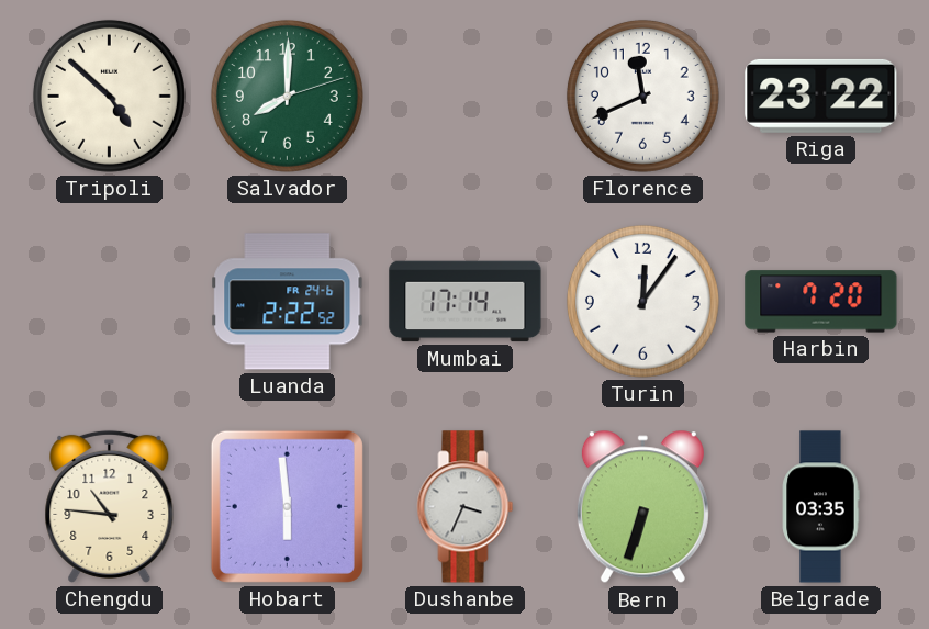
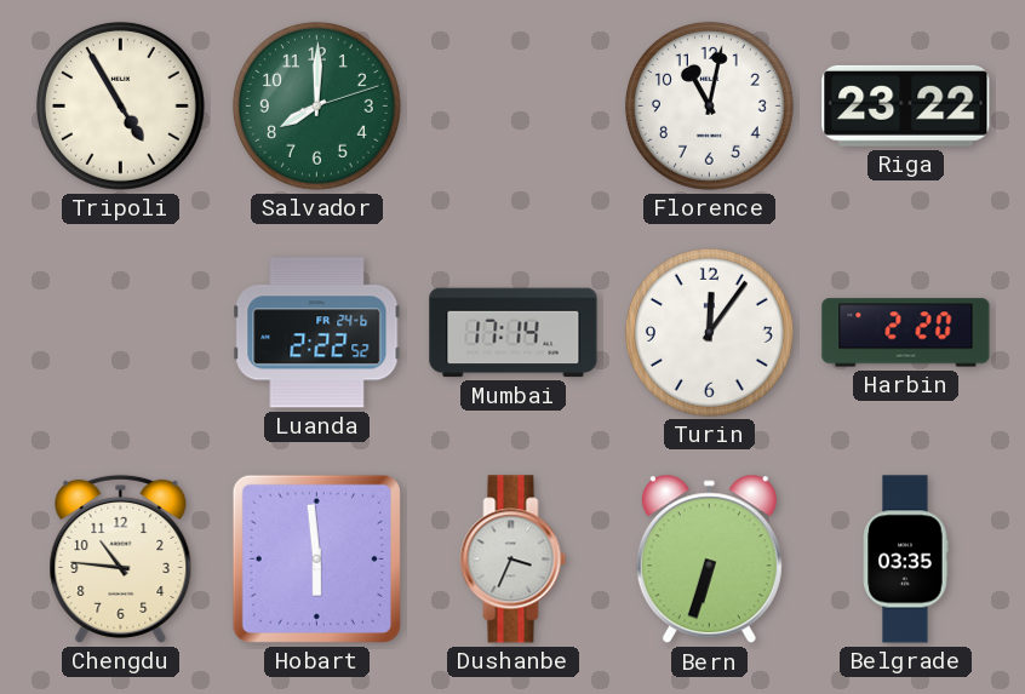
Tripoli: 4:52 -> 4:55 (120, 105)
Florence: 11:41 -> 11:02 (709, 105)
Harbin: 7:20 -> 2:20 (906, 333)
